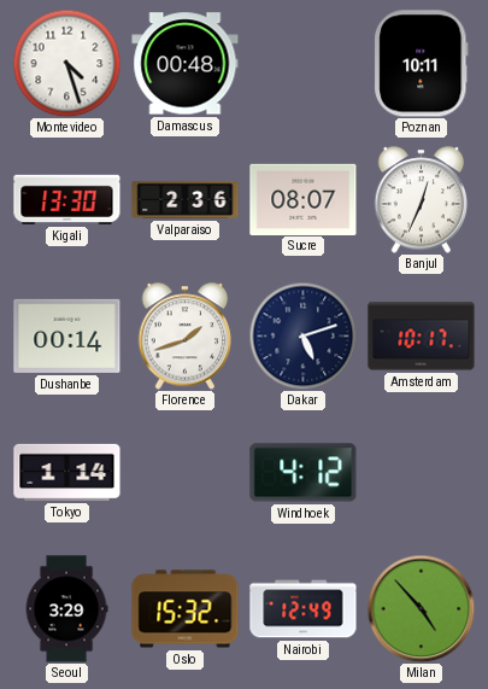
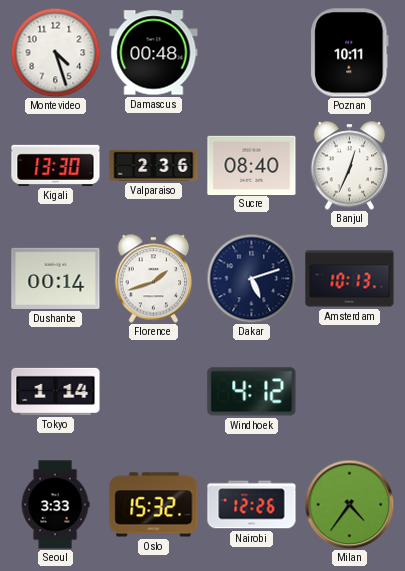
Sucre: 08:07 -> 08:40 (252, 165)
Amsterdam: 10:17 -> 10:13 (350, 279)
Seoul: 3:29 -> 3:33 (55, 505)
Nairobi: 12:49 -> 12:26 (252, 505)
Milan: 4:53 -> 4:36 (349, 504)
